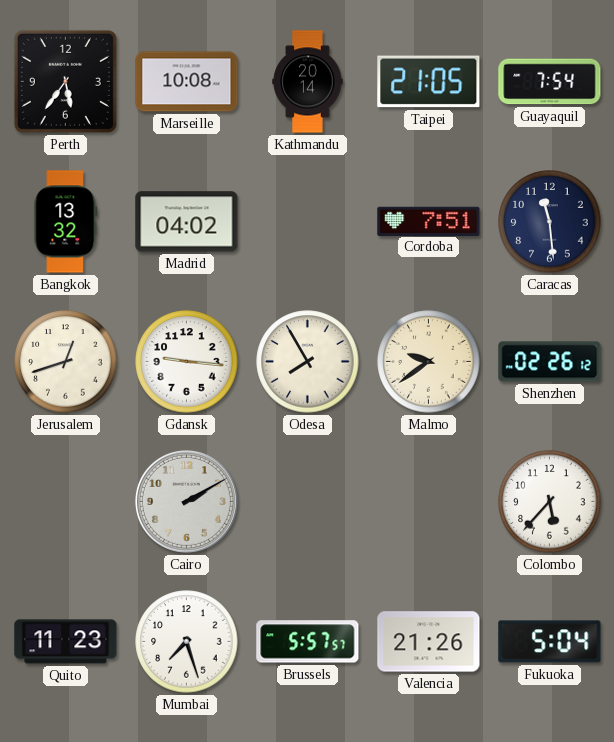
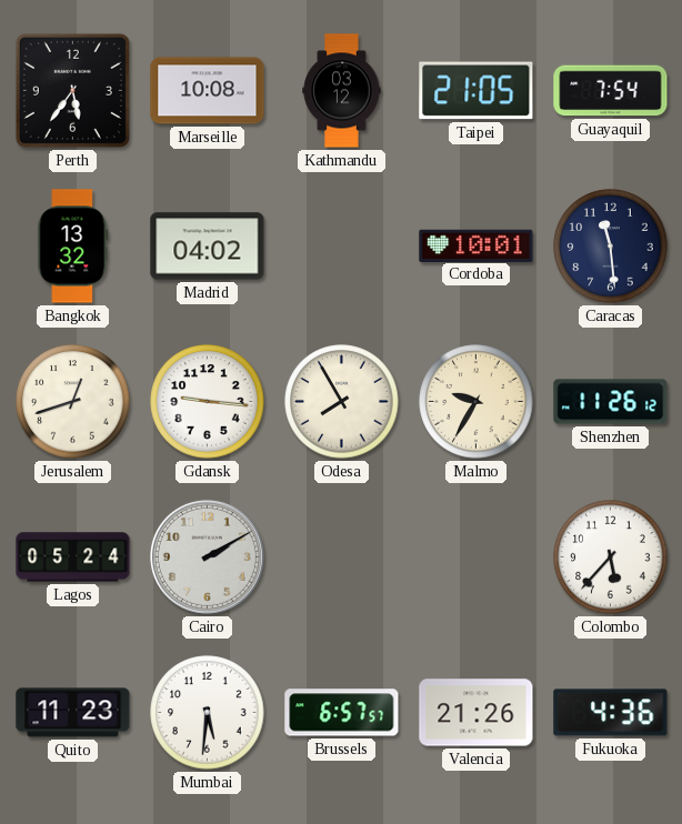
Kathmandu: 20:14 -> 03:12 (342, 91)
Cordoba: 7:51 -> 10:01 (477, 245)
Malmo: 9:39 -> 9:35 (477, 402)
Shenzhen: 02:26 -> 11:26 (611, 402)
Lagos: none -> 05:24 (73, 557)
Mumbai: 7:27 -> 5:31 (208, 713)
Brussels: 5:57 -> 6:57 (342, 713)
Fukuoka: 5:04 -> 4:36 (611, 713)
